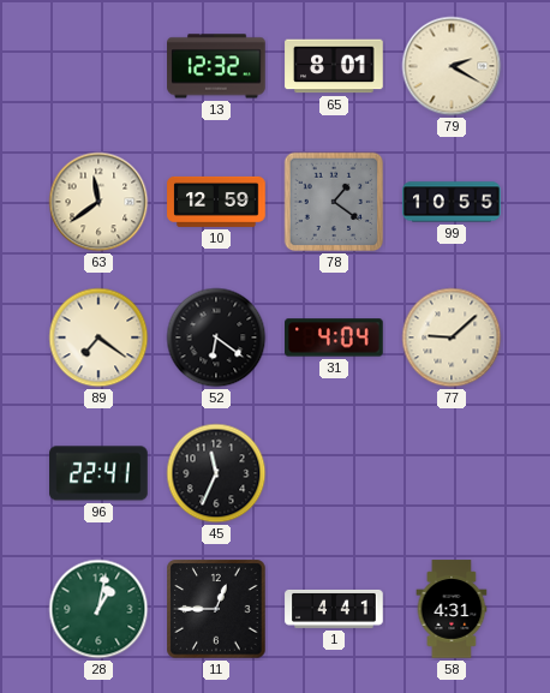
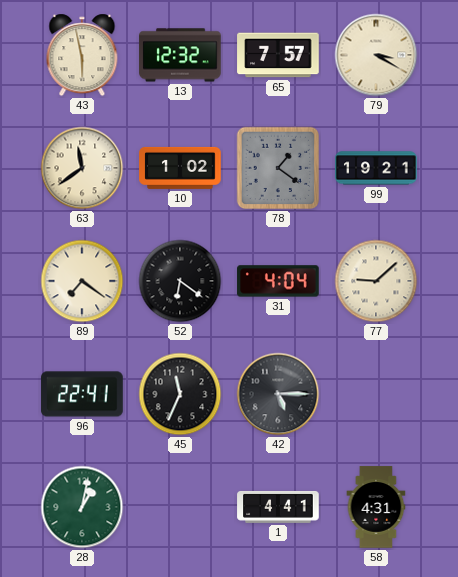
43: none -> 5:58 (82, 55)
65: 8:01 -> 7:57 (278, 55)
79: 2:20 -> 3:20 (376, 55)
10: 12:59 -> 1:02 (180, 168)
99: 10:55 -> 19:21 (376, 168)
42: none -> 5:15 (278, 394)
11: 12:45 -> none (216, 609)
